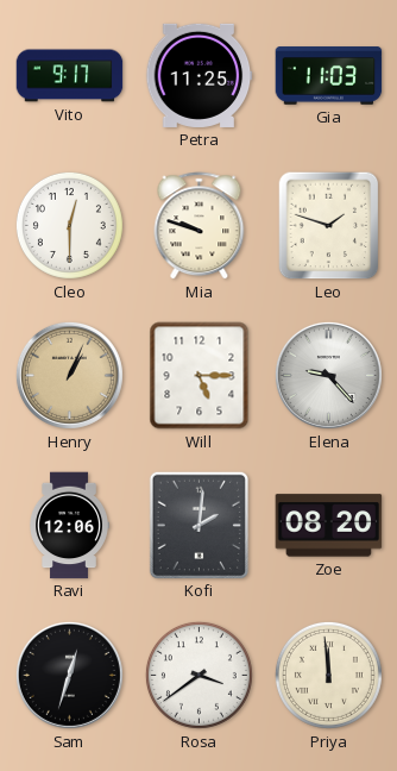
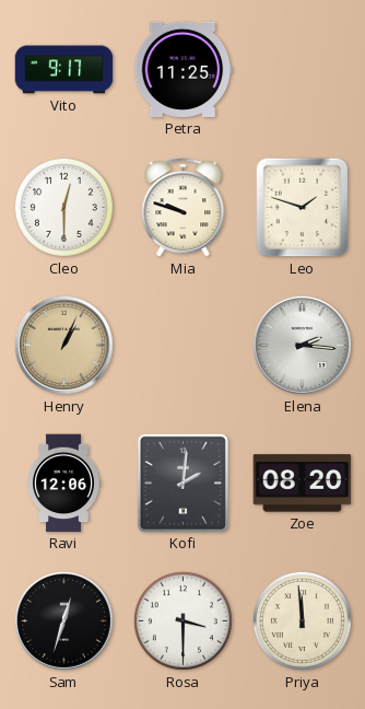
Gia: 11:03 -> none (329, 76)
Will: 5:15 -> none (200, 376)
Elena: 9:23 -> 2:16 (302, 345)
Rosa: 3:39 -> 3:30 (182, 620)
